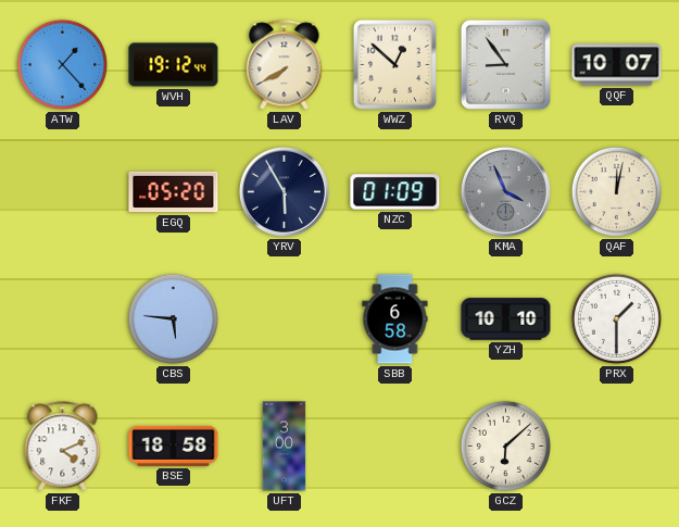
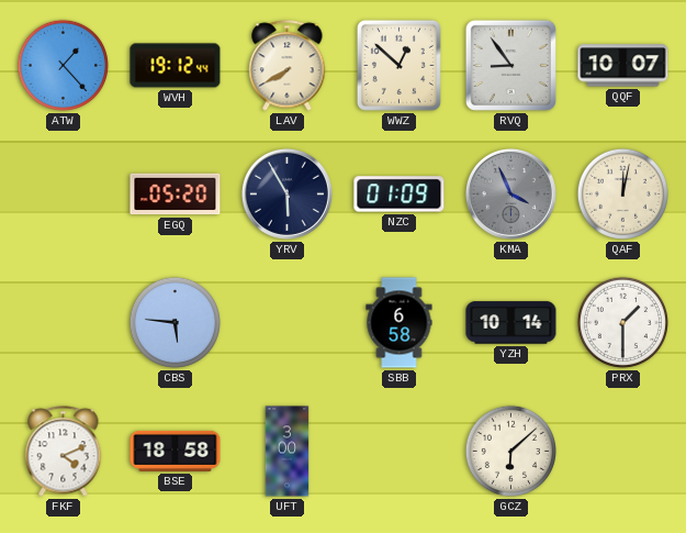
YZH: 10:10 -> 10:14 (511, 323)
